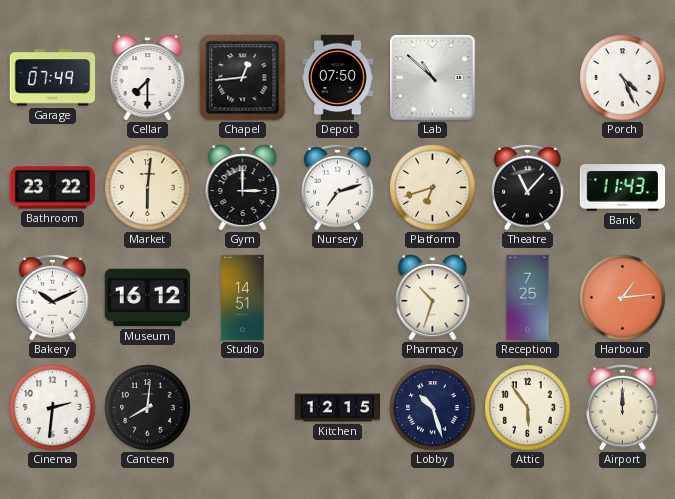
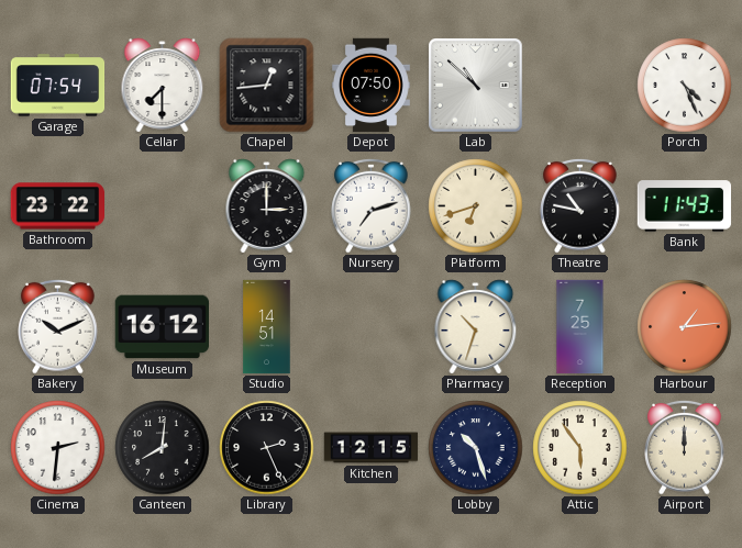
Garage: 07:49 -> 07:54 (58, 86)
Market: 6:01 -> none (148, 188)
Theatre: 11:07 -> 10:47 (580, 205)
Library: none -> 2:26 (267, 448)
